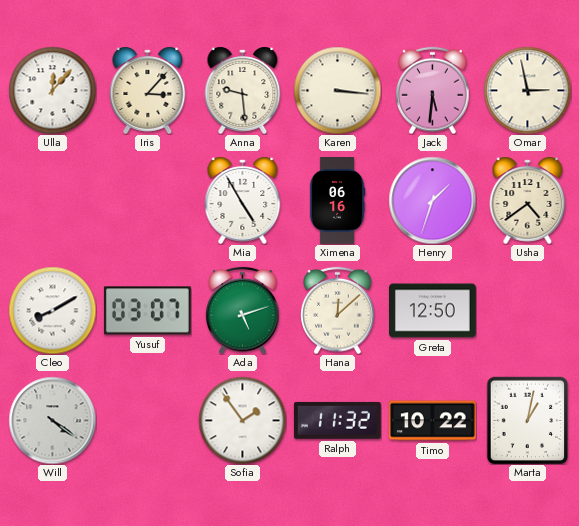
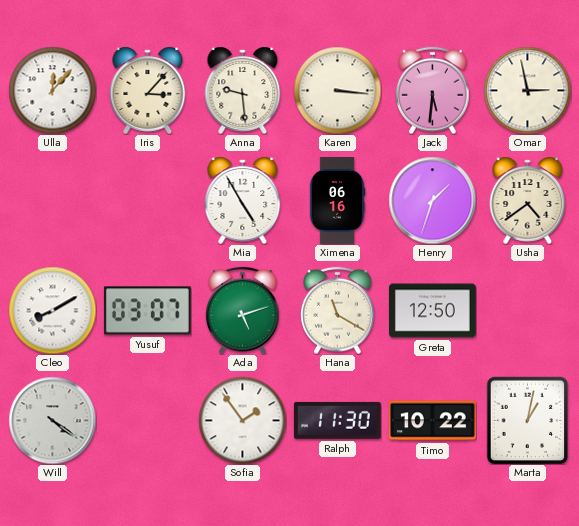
Hana: 12:08 -> 11:20 (338, 310)
Ralph: 11:32 -> 11:30 (337, 420)
